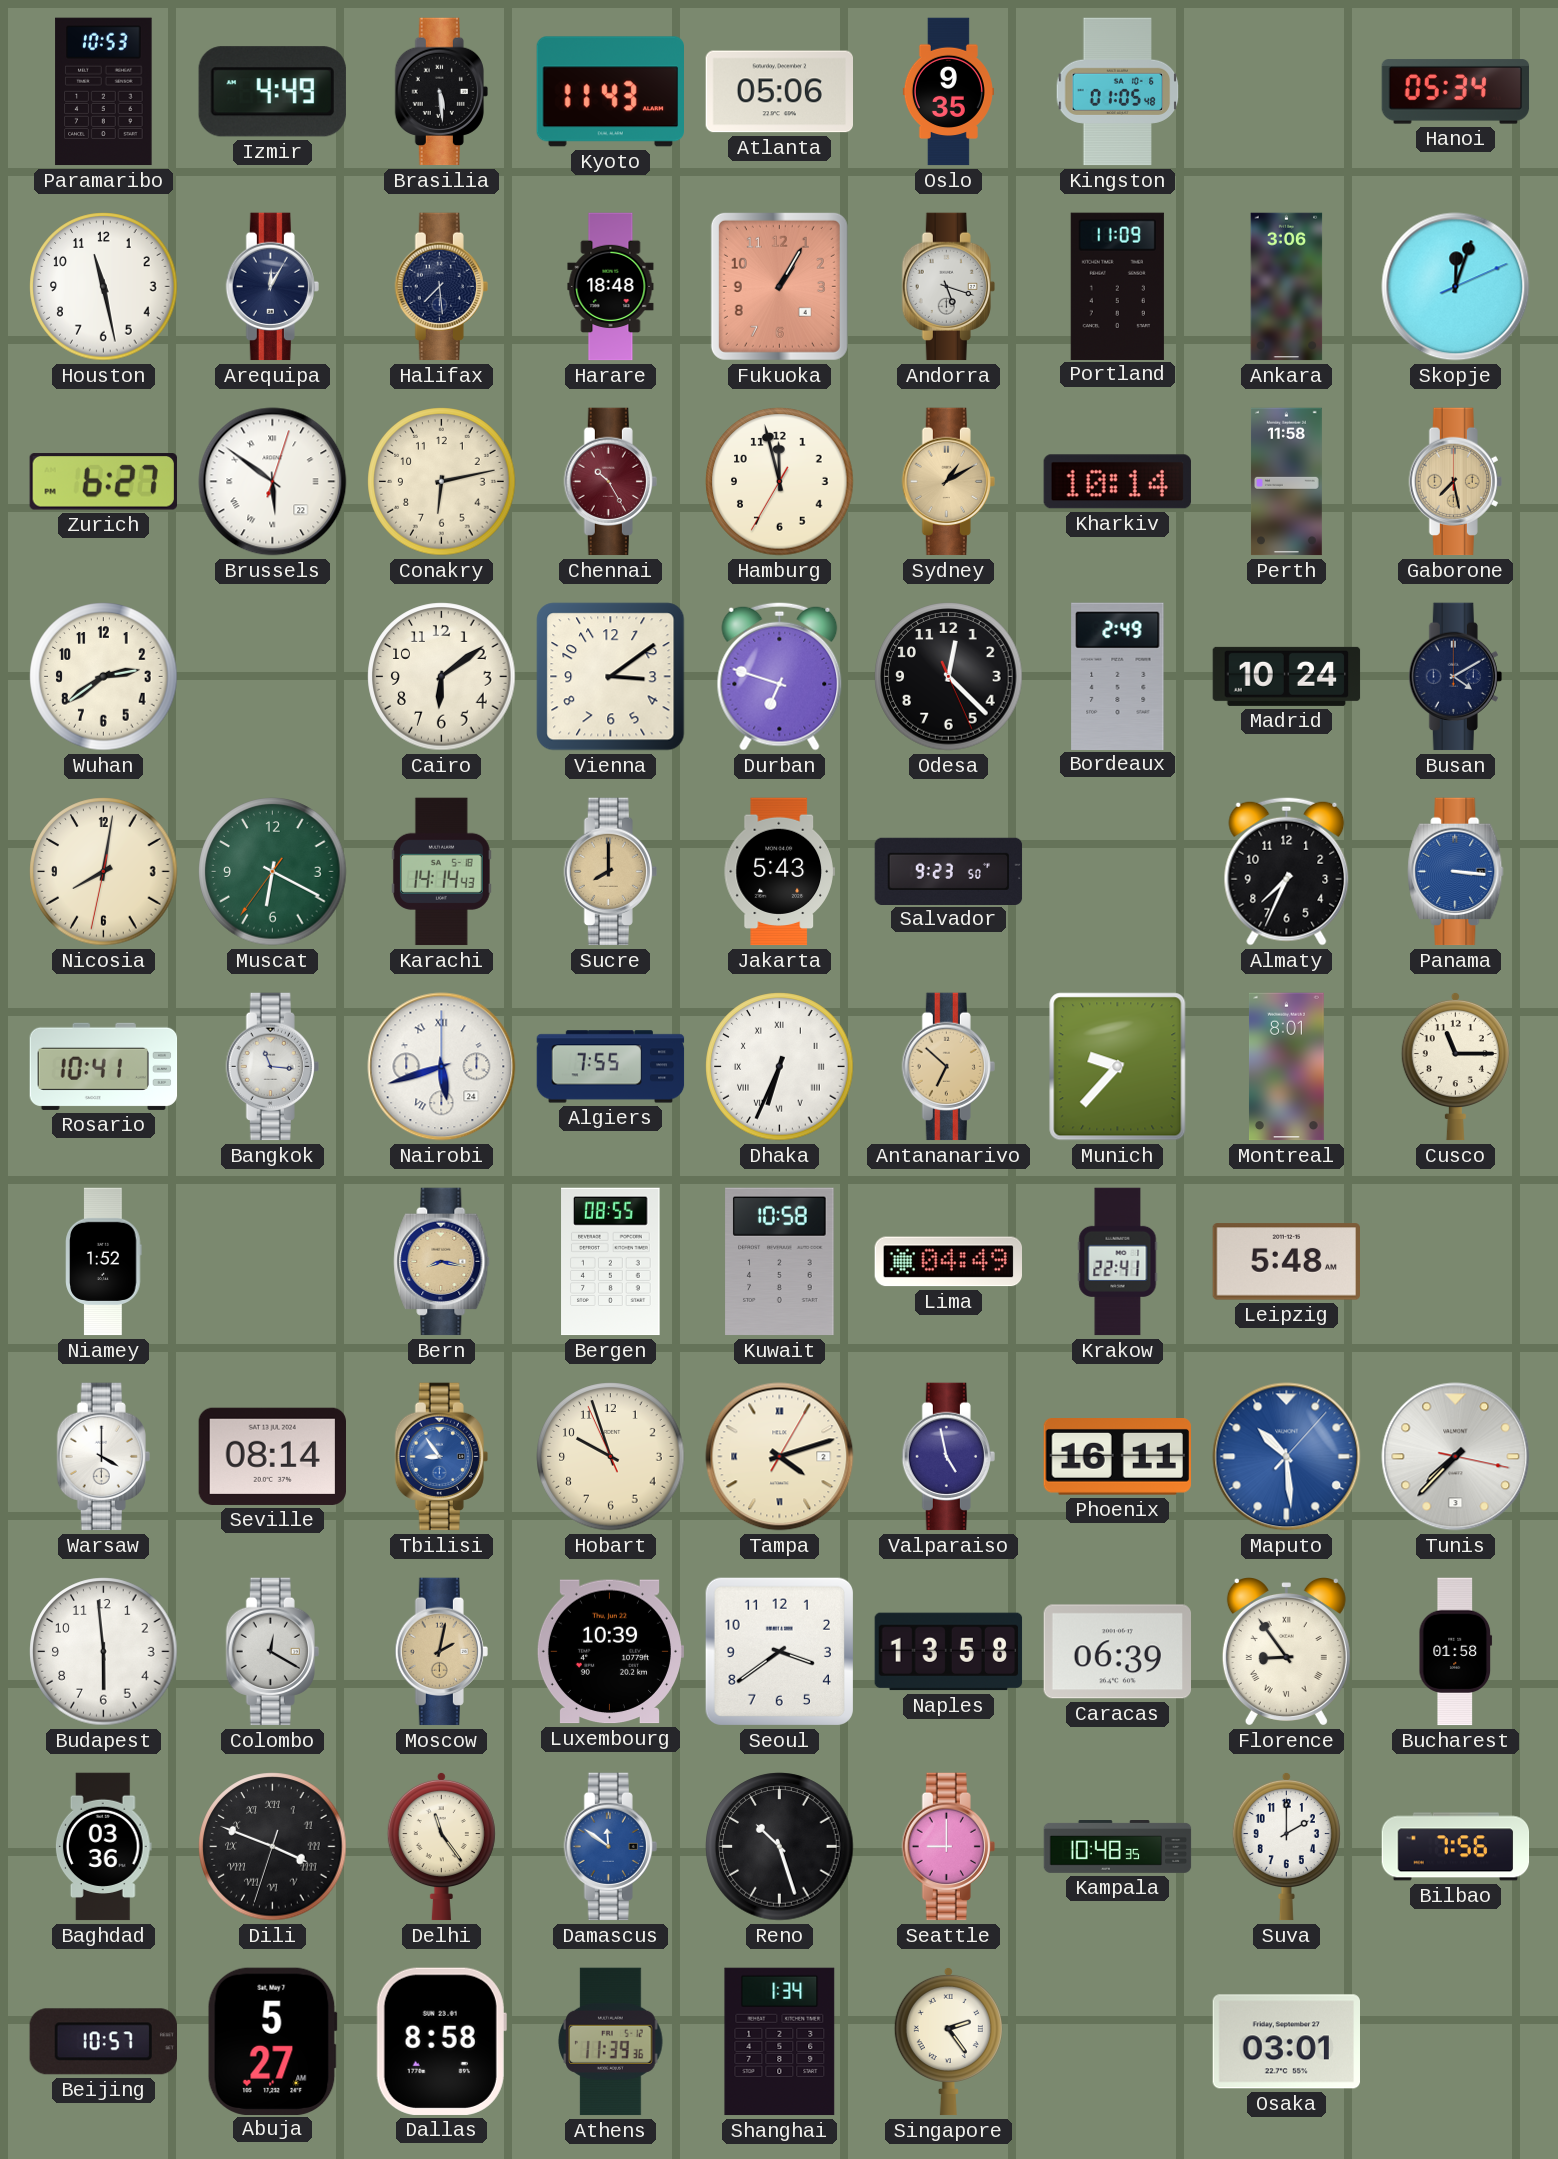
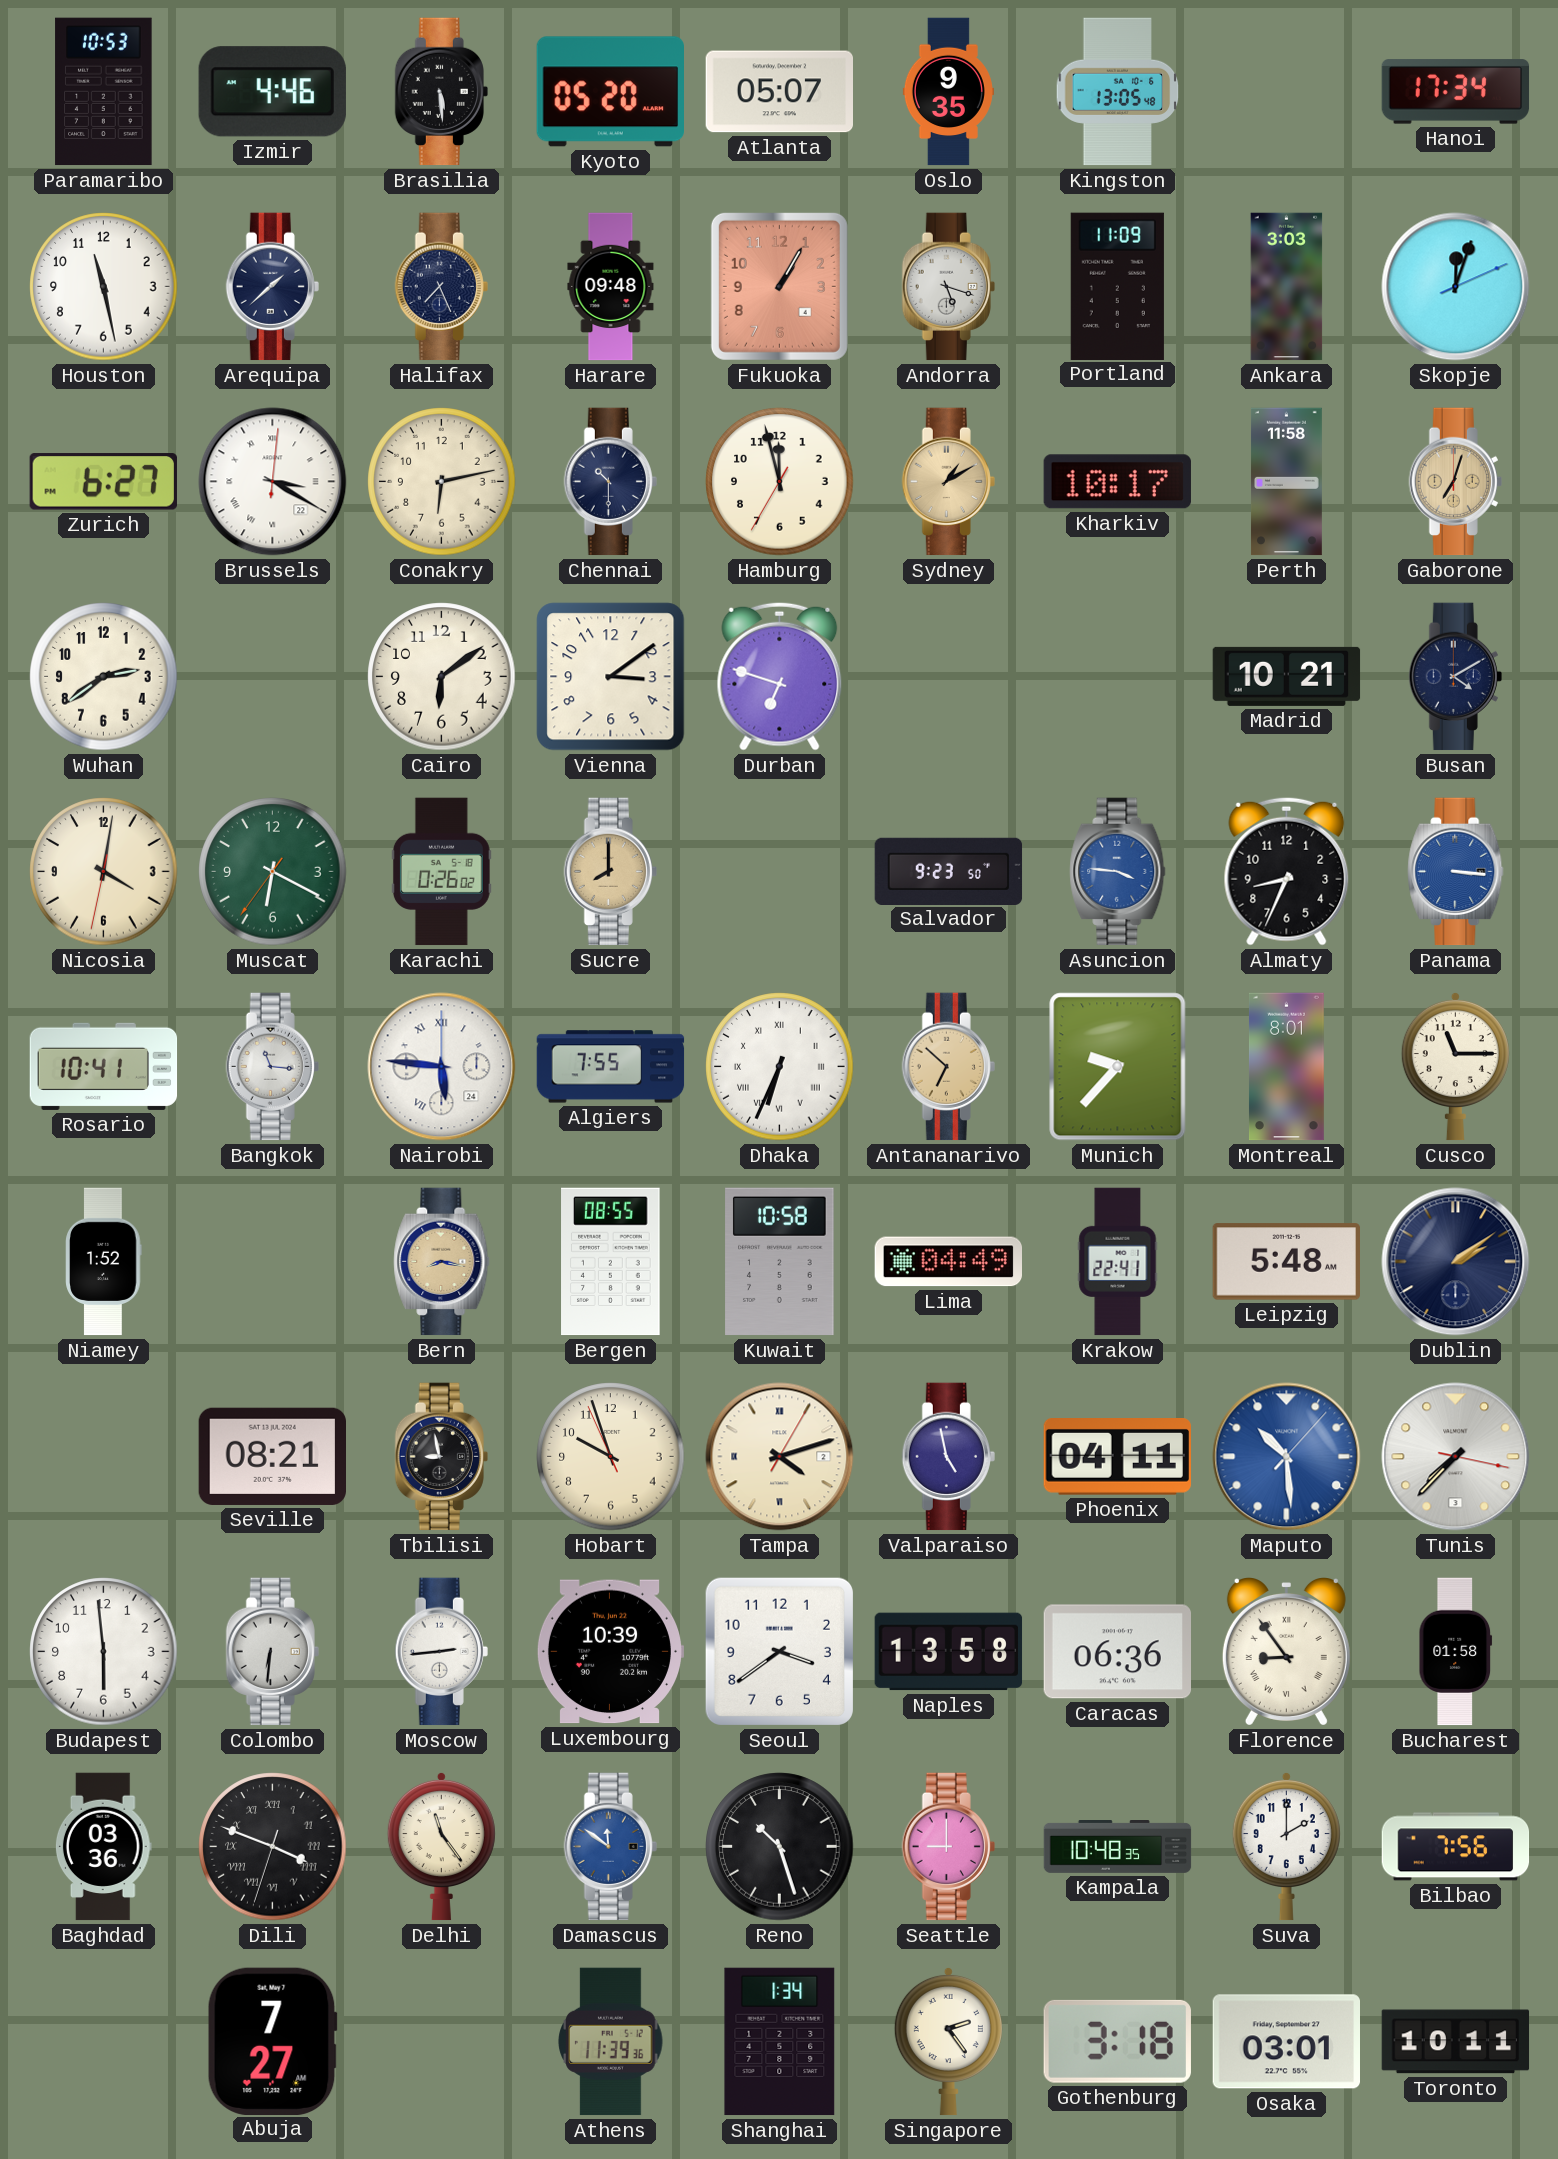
Izmir: 4:49 -> 4:46 (272, 92)
Kyoto: 11:43 -> 05:20 (610, 92)
Atlanta: 05:06 -> 05:07 (779, 92)
Kingston: 01:05 -> 13:05 (1118, 92)
Hanoi: 05:34 -> 17:34 (1456, 92)
Arequipa: 12:05 -> 1:38 (272, 287)
Halifax: 7:29 -> 7:26 (441, 287)
Harare: 18:48 -> 09:48 (611, 287)
Ankara: 3:06 -> 3:03 (1287, 287)
Brussels: 5:51 -> 3:20 (273, 482)
Chennai: 10:25 -> 10:30 (610, 482)
Chennai dial: burgundy -> navy (610, 482)
Kharkiv: 10:14 -> 10:17 (1117, 482)
Gaborone: 7:28 -> 7:03 (1455, 482)
Odesa: 12:22 -> none (949, 677)
Bordeaux: 2:49 -> none (1118, 676)
Madrid: 10:24 -> 10:21 (1287, 676)
Nicosia: 8:01 -> 4:01 (104, 872)
Karachi: 14:14 -> 0:26 (441, 872)
Jakarta: 5:43 -> none (779, 872)
Asuncion: none -> 3:46 (1118, 872)
Almaty: 7:34 -> 8:34 (1287, 871)
Nairobi: 5:42 -> 5:46 (442, 1067)
Dublin: none -> 2:09 (1456, 1262)
Warsaw: 4:00 -> none (103, 1457)
Seville: 08:14 -> 08:21 (272, 1456)
Tbilisi: 8:54 -> 8:58 (441, 1457)
Tbilisi dial: blue -> black (441, 1457)
Phoenix: 16:11 -> 04:11 (1117, 1457)
Colombo: 12:20 -> 6:31 (272, 1652)
Moscow: 2:02 -> 2:44 (441, 1652)
Moscow dial: champagne -> white (441, 1652)
Caracas: 06:39 -> 06:36 (1117, 1652)
Beijing: 10:57 -> none (103, 2042)
Abuja: 5:27 -> 7:27 (272, 2041)
Dallas: 8:58 -> none (441, 2041)
Gothenburg: none -> 3:18 (1117, 2041)
Toronto: none -> 10:11 (1456, 2042)
